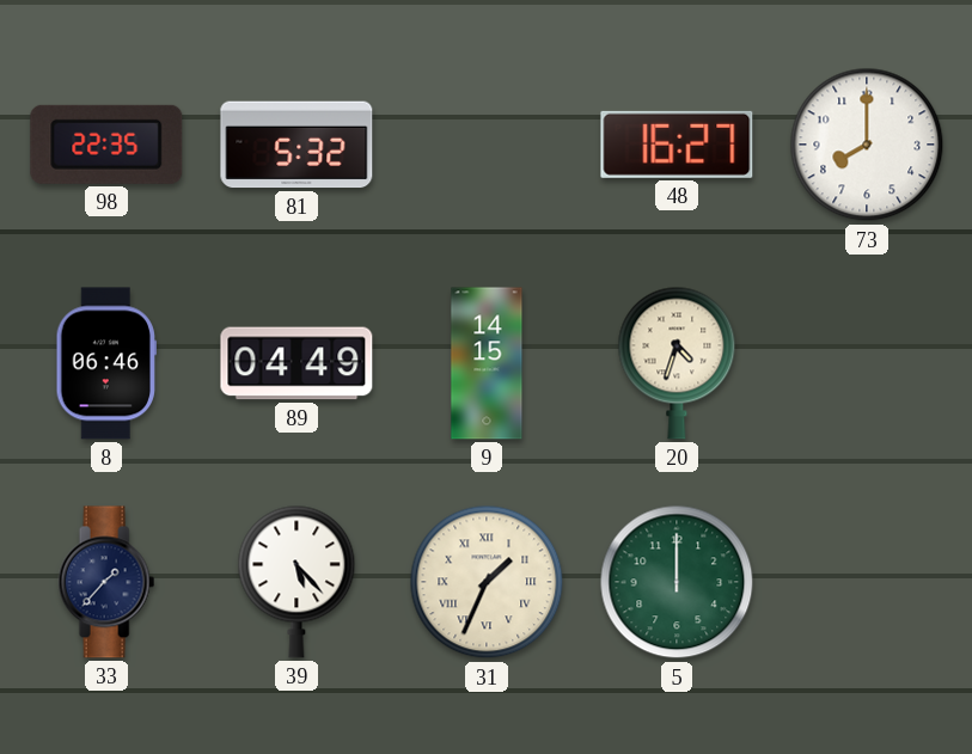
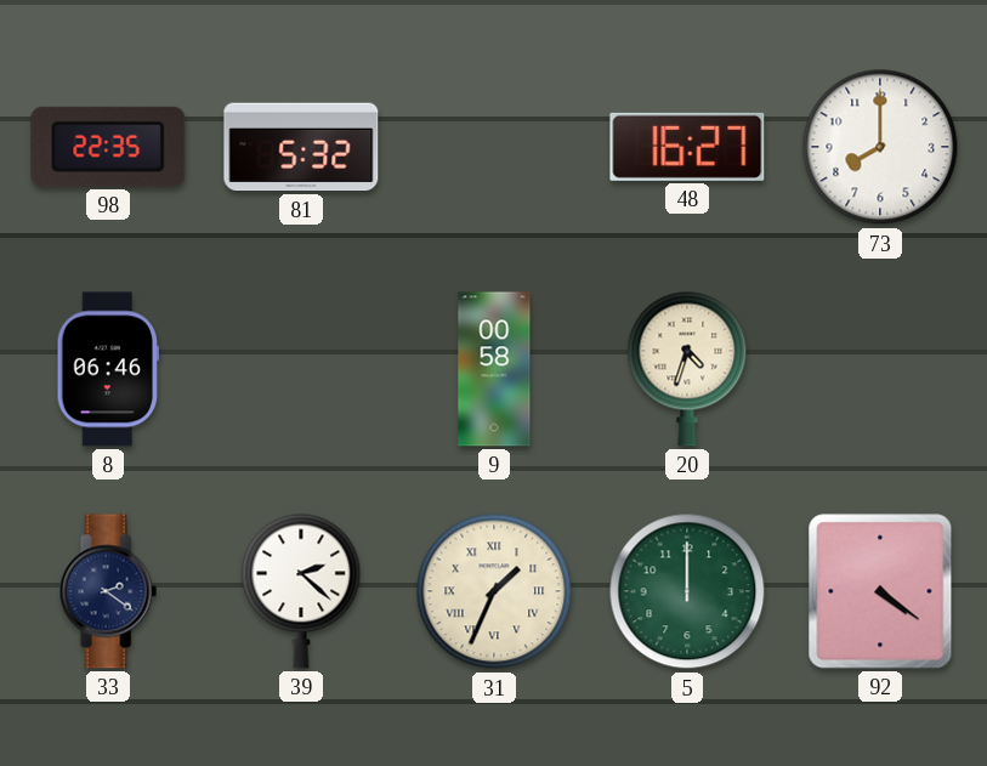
89: 04:49 -> none (297, 363)
9: 14:15 -> 00:58 (494, 369)
33: 1:37 -> 2:21 (108, 591)
39: 5:23 -> 2:22 (301, 591)
92: none -> 4:21 (880, 591)
